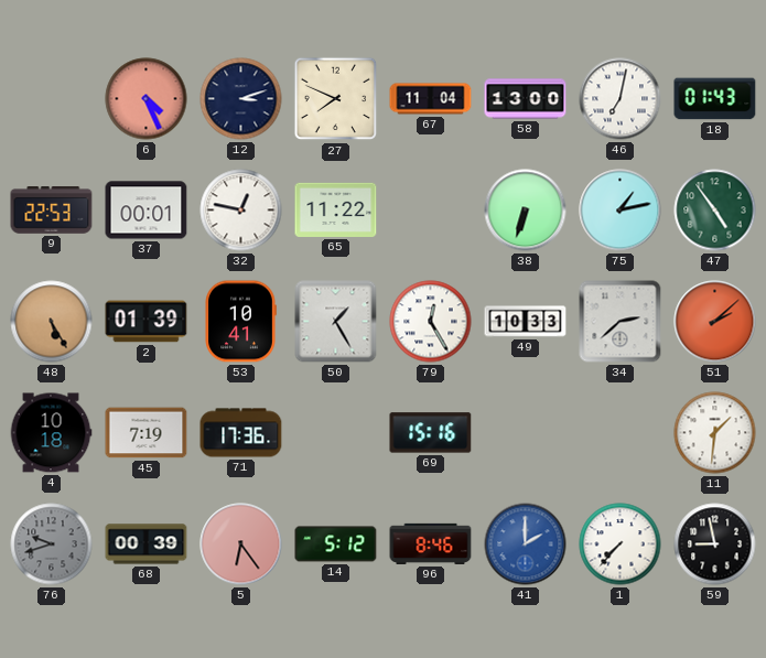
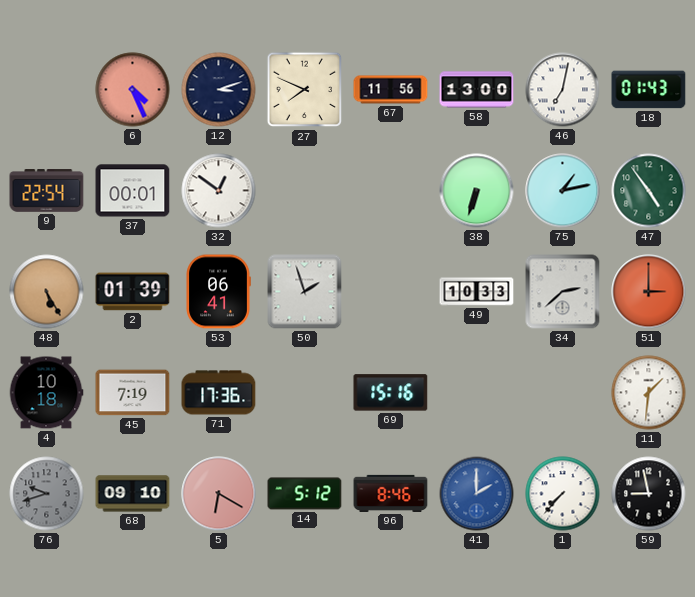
67: 11:04 -> 11:56 (391, 90)
9: 22:53 -> 22:54 (47, 191)
32: 12:47 -> 12:51 (219, 191)
65: 11:22 -> none (336, 209)
53: 10:41 -> 06:41 (218, 292)
50: 1:25 -> 1:57 (305, 292)
79: 12:25 -> none (431, 322)
51: 2:08 -> 3:00 (649, 292)
68: 00:39 -> 09:10 (133, 494)
5: 6:24 -> 6:20 (219, 494)
